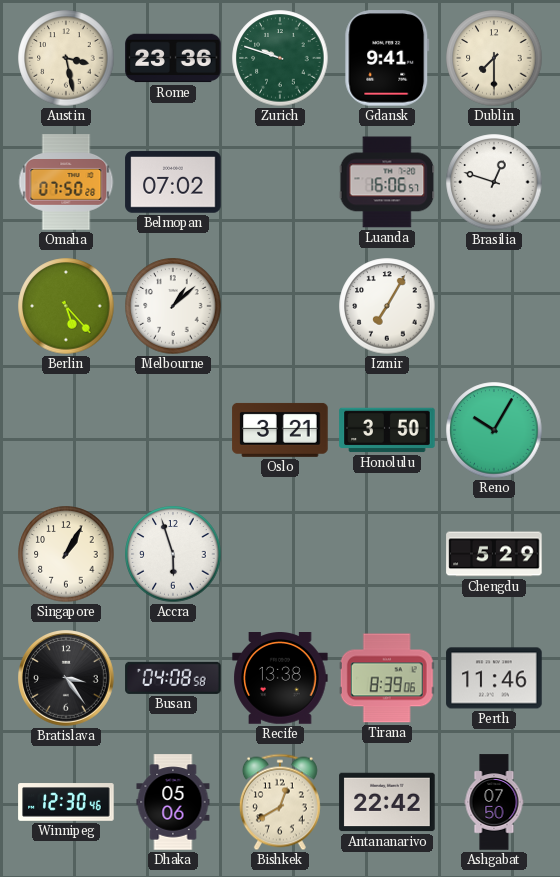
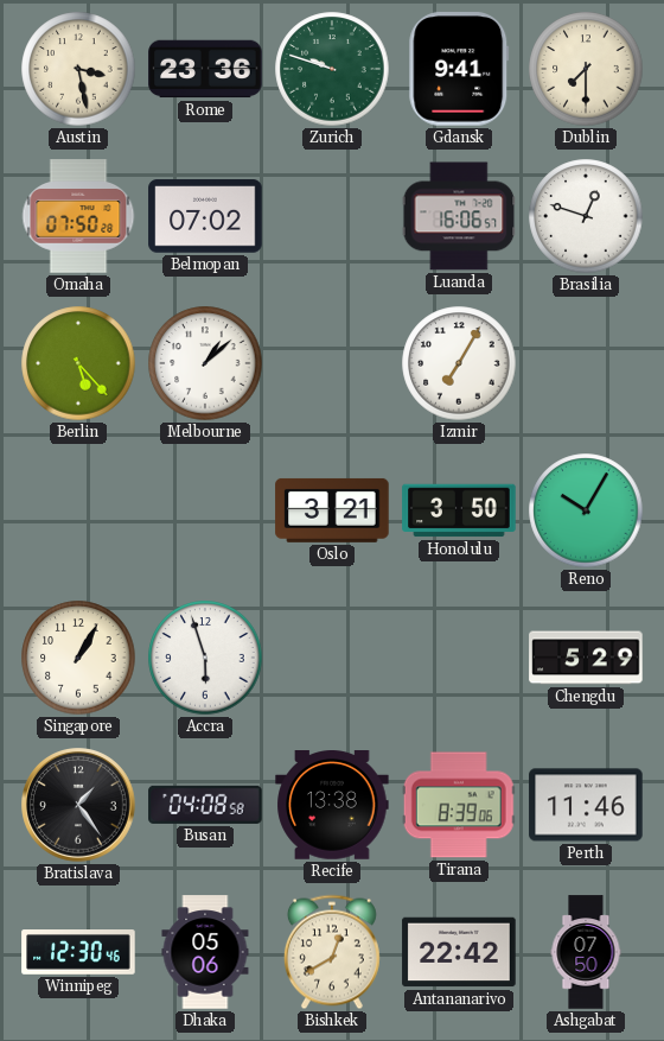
Bratislava: 3:24 -> 1:24 (78, 805)
